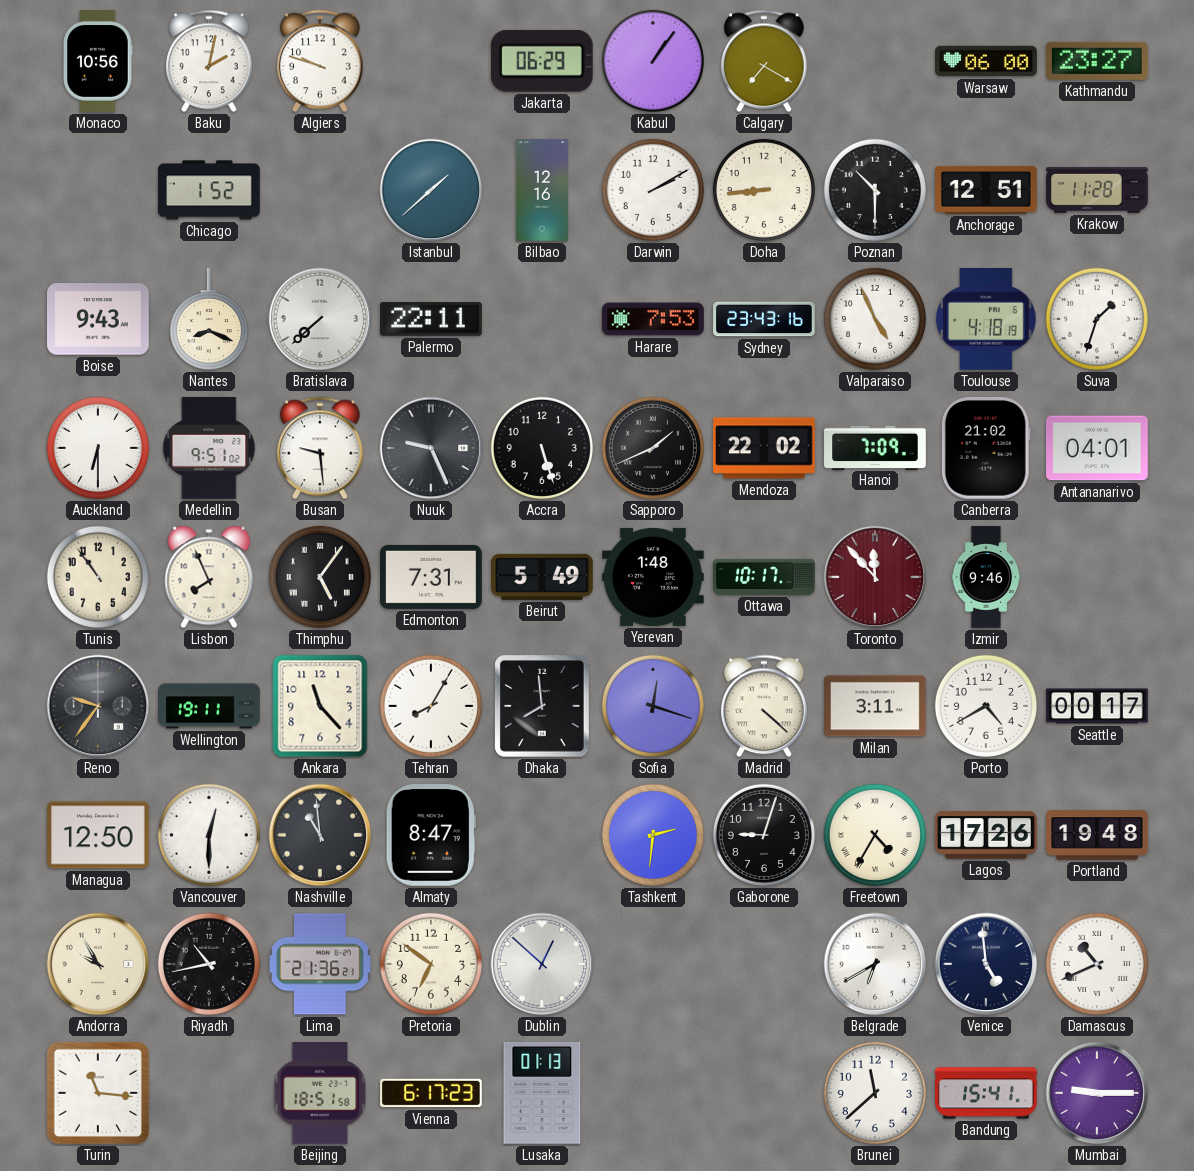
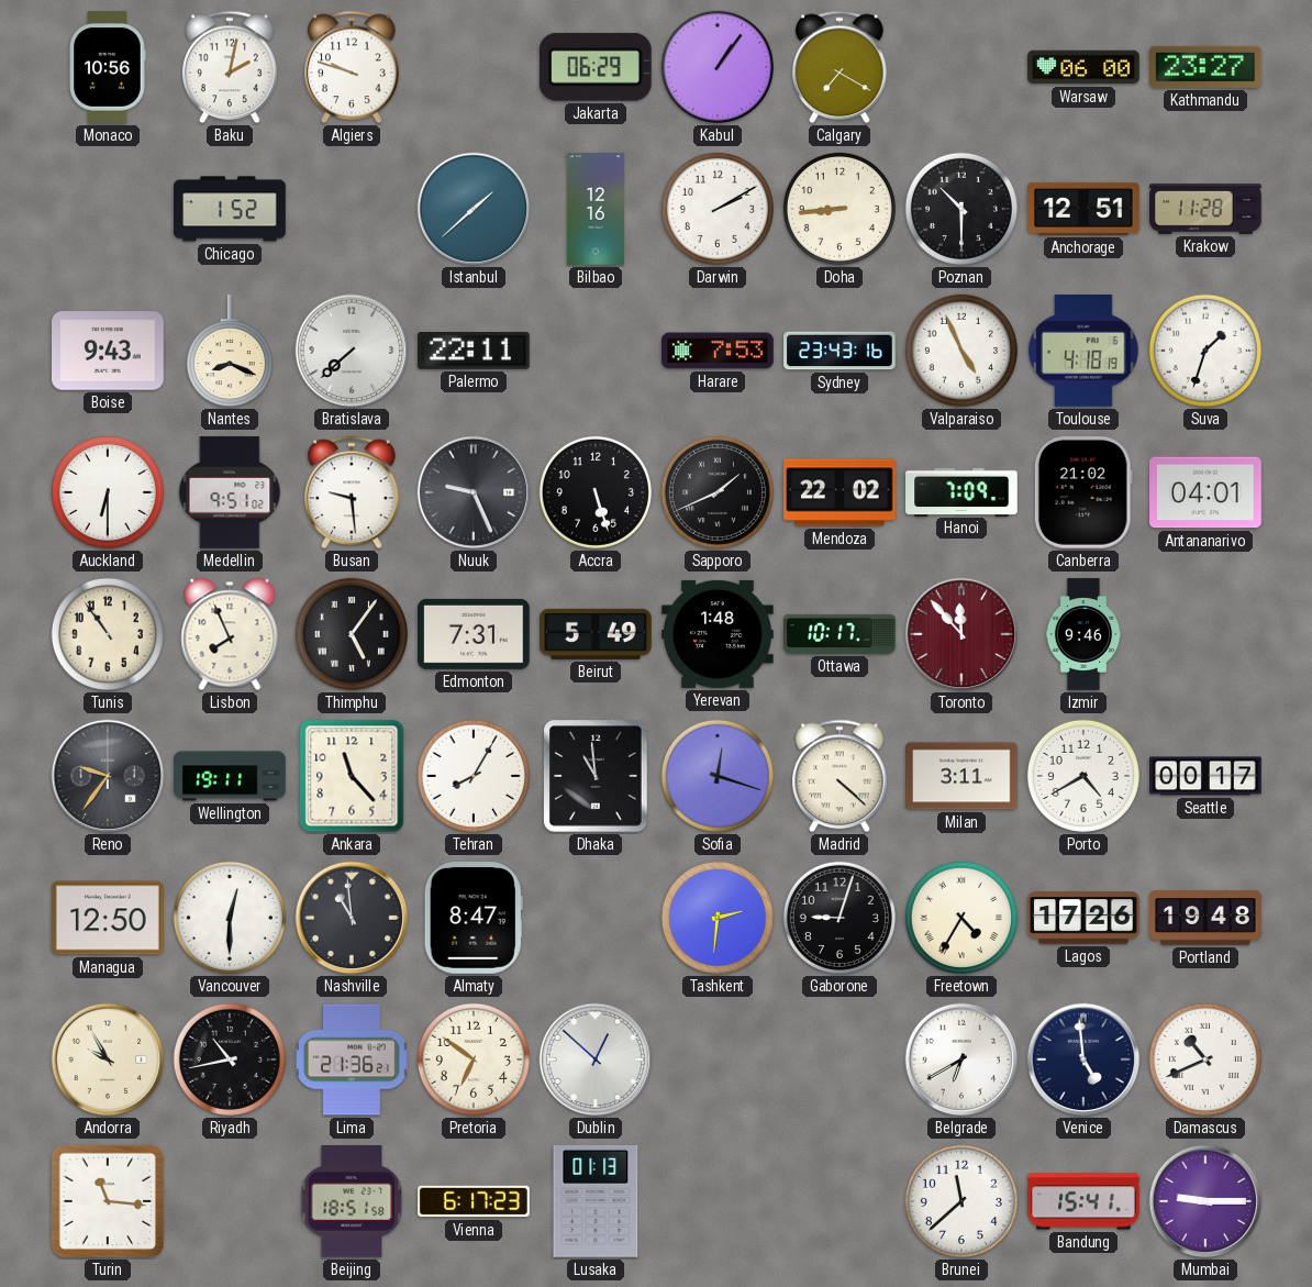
Dhaka: 7:59 -> 10:59 (597, 777)
